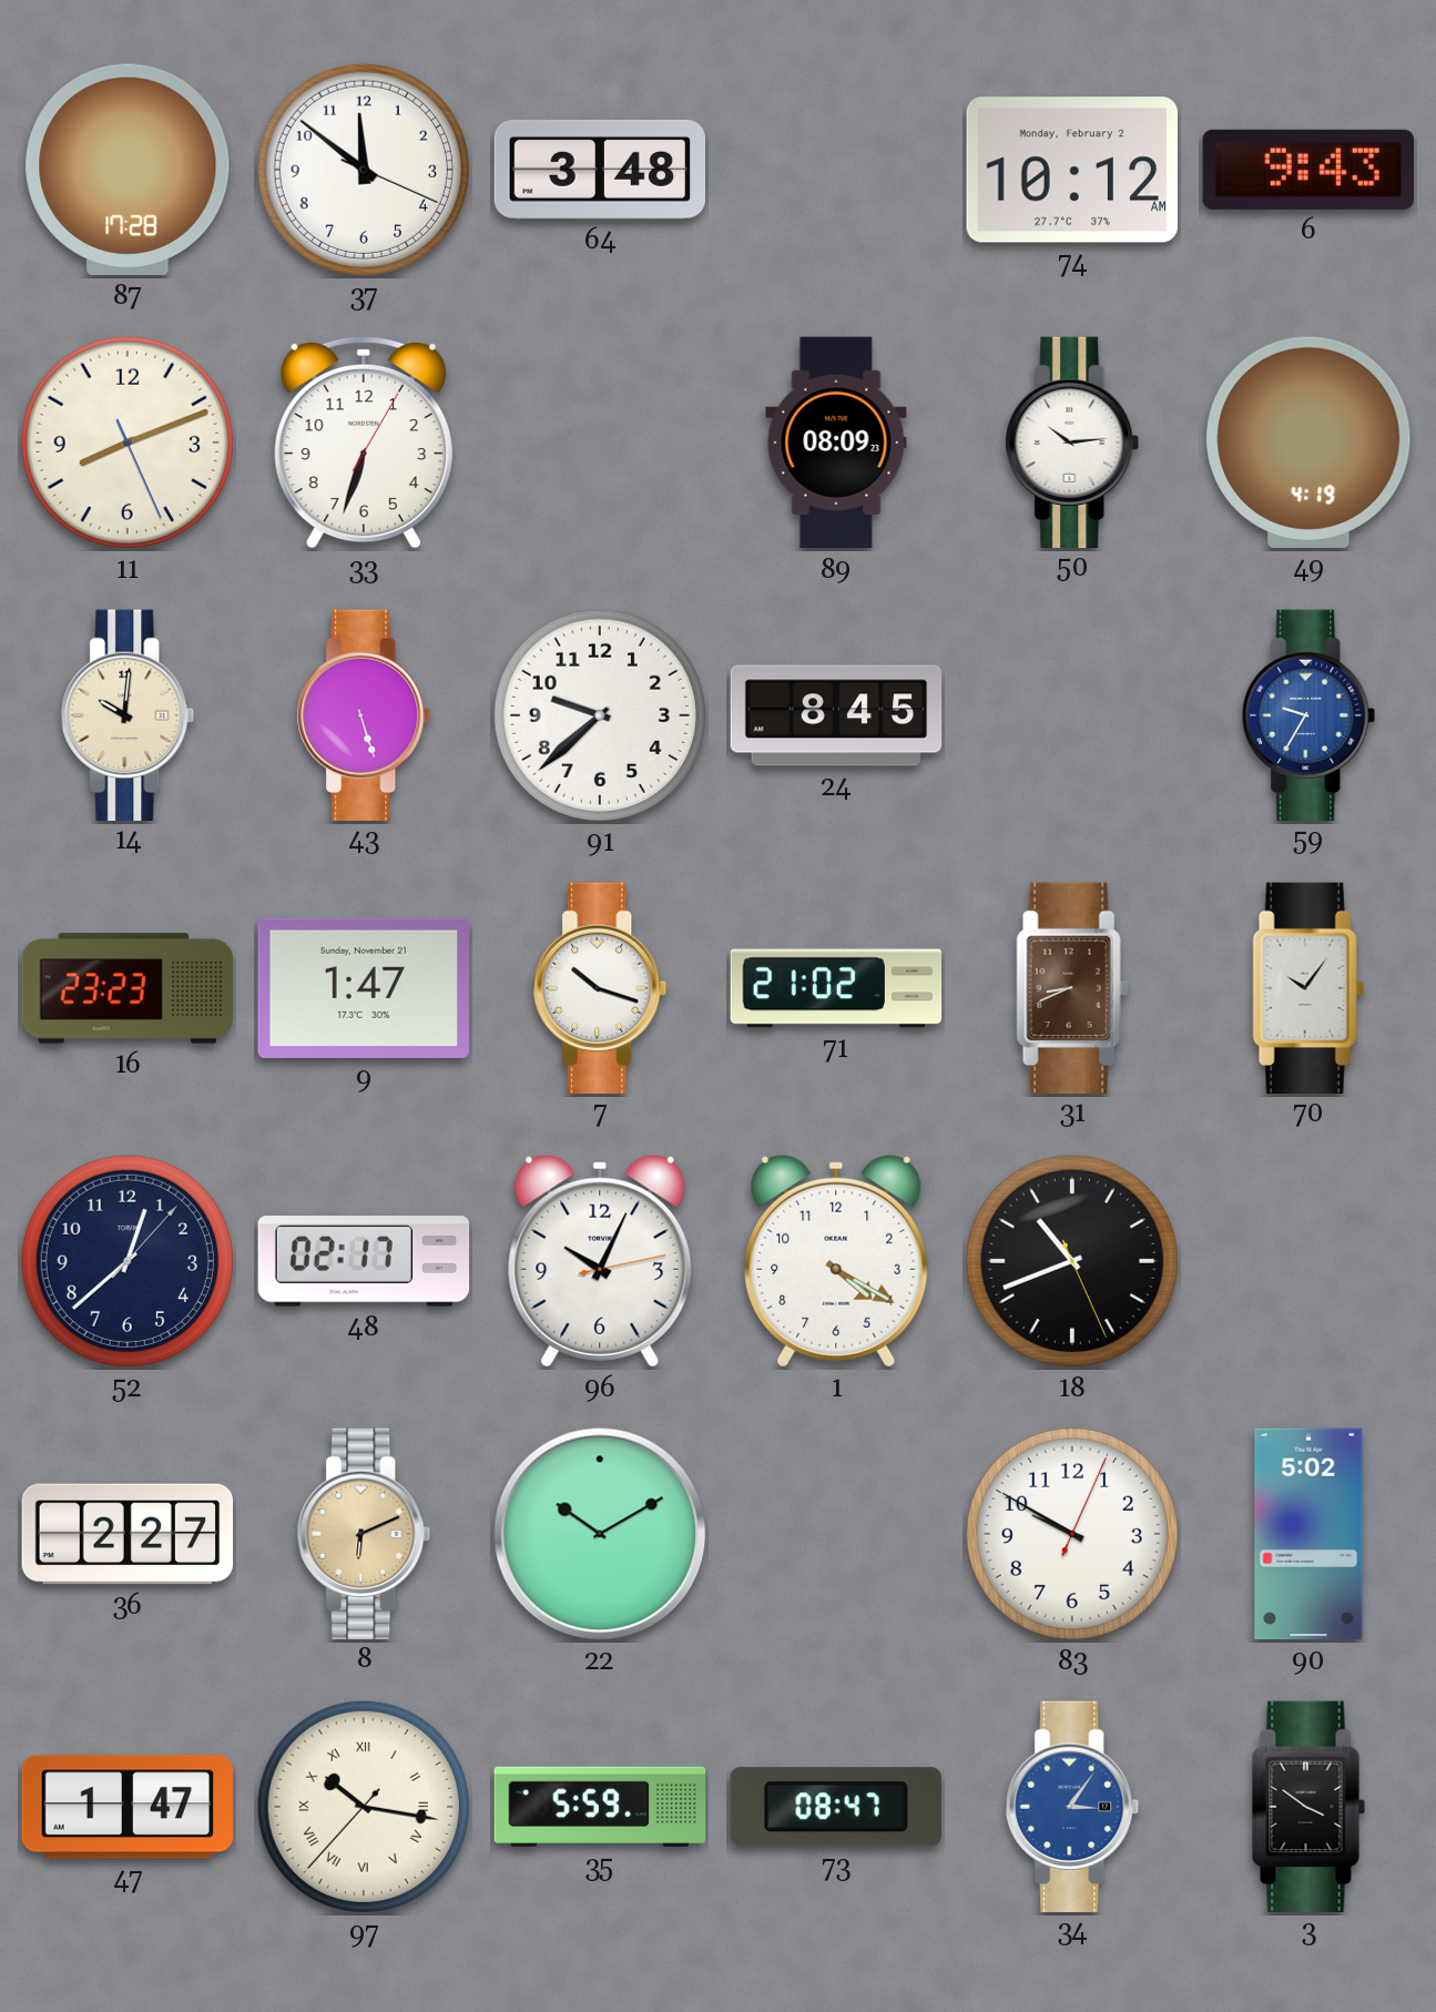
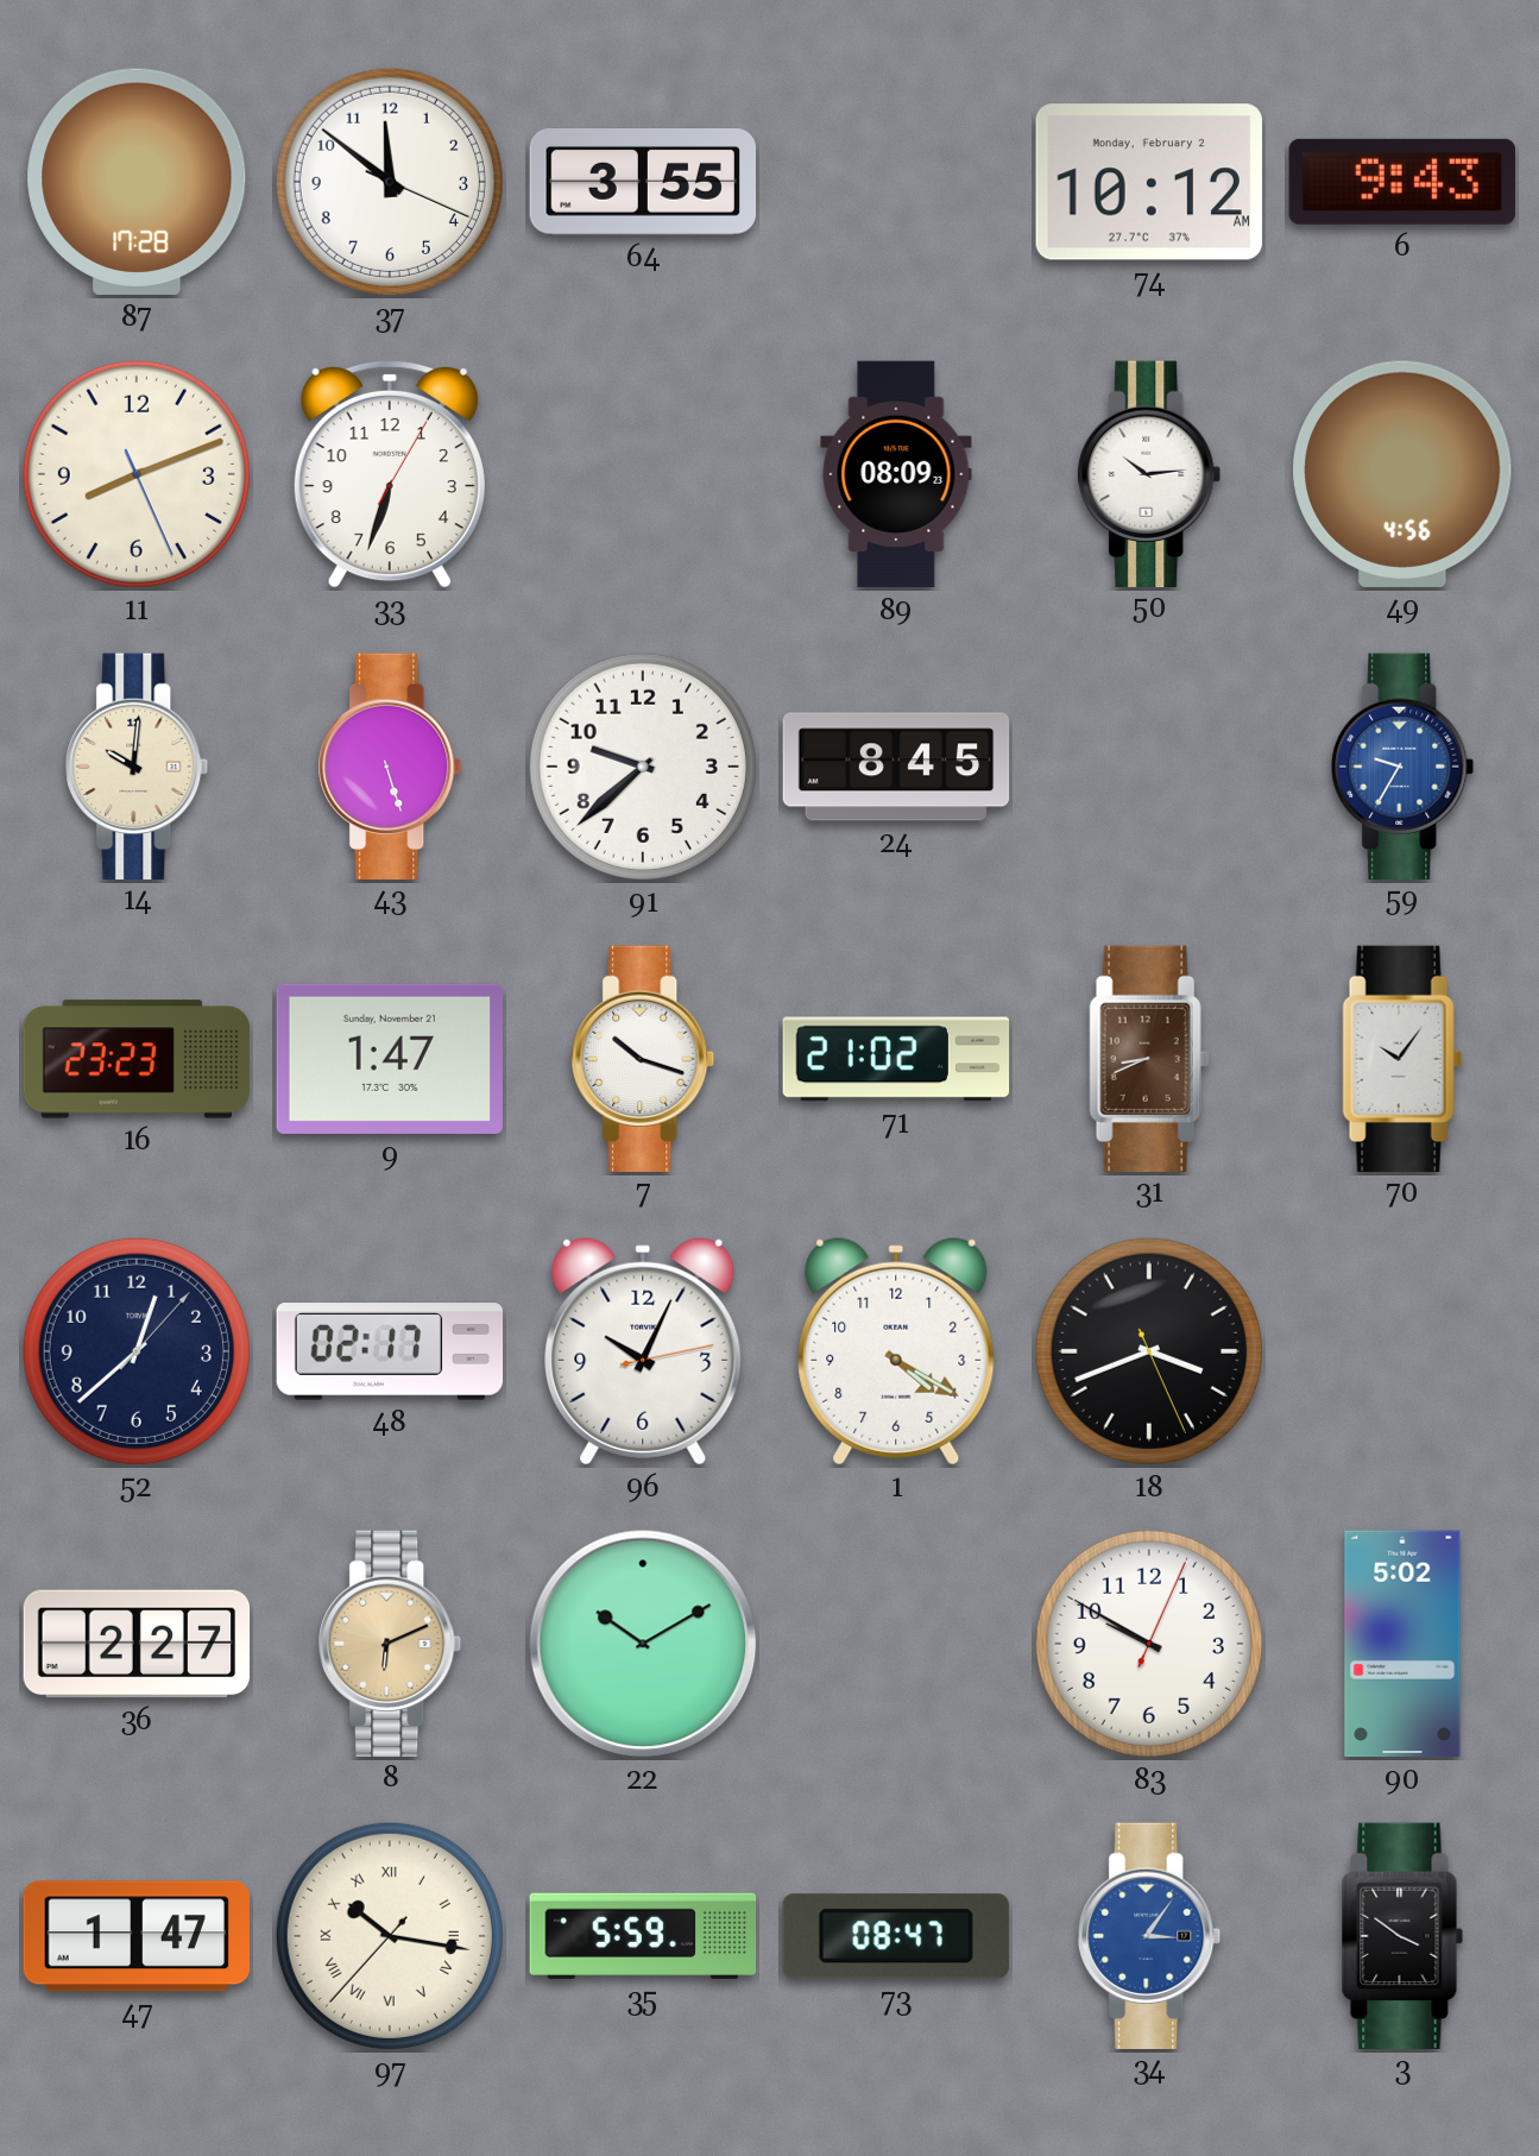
64: 3:48 -> 3:55 (643, 183)
49: 4:19 -> 4:56 (1402, 474)
18: 10:41 -> 3:41 (1149, 1351)
